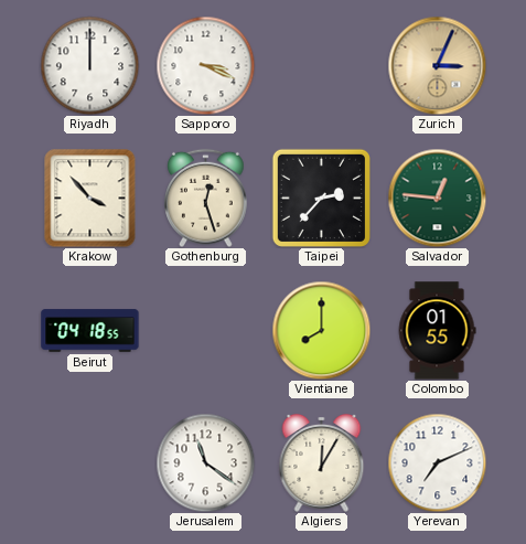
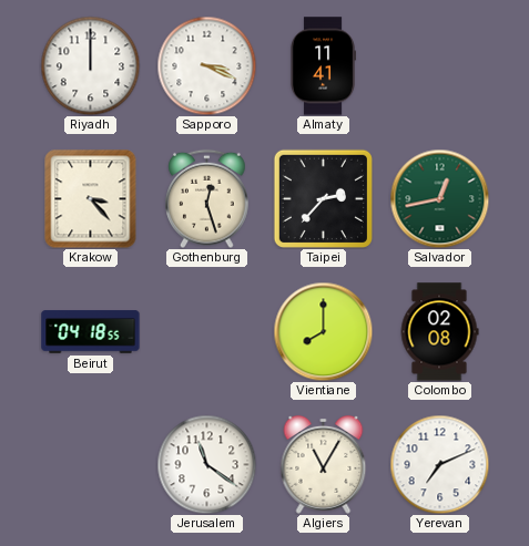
Almaty: none -> 11:41 (324, 66)
Zurich: 3:04 -> none (437, 65)
Krakow: 3:53 -> 3:23 (91, 198)
Salvador: 12:46 -> 12:43 (439, 198)
Colombo: 01:55 -> 02:08 (439, 332)
Algiers: 12:05 -> 11:05 (324, 464)
